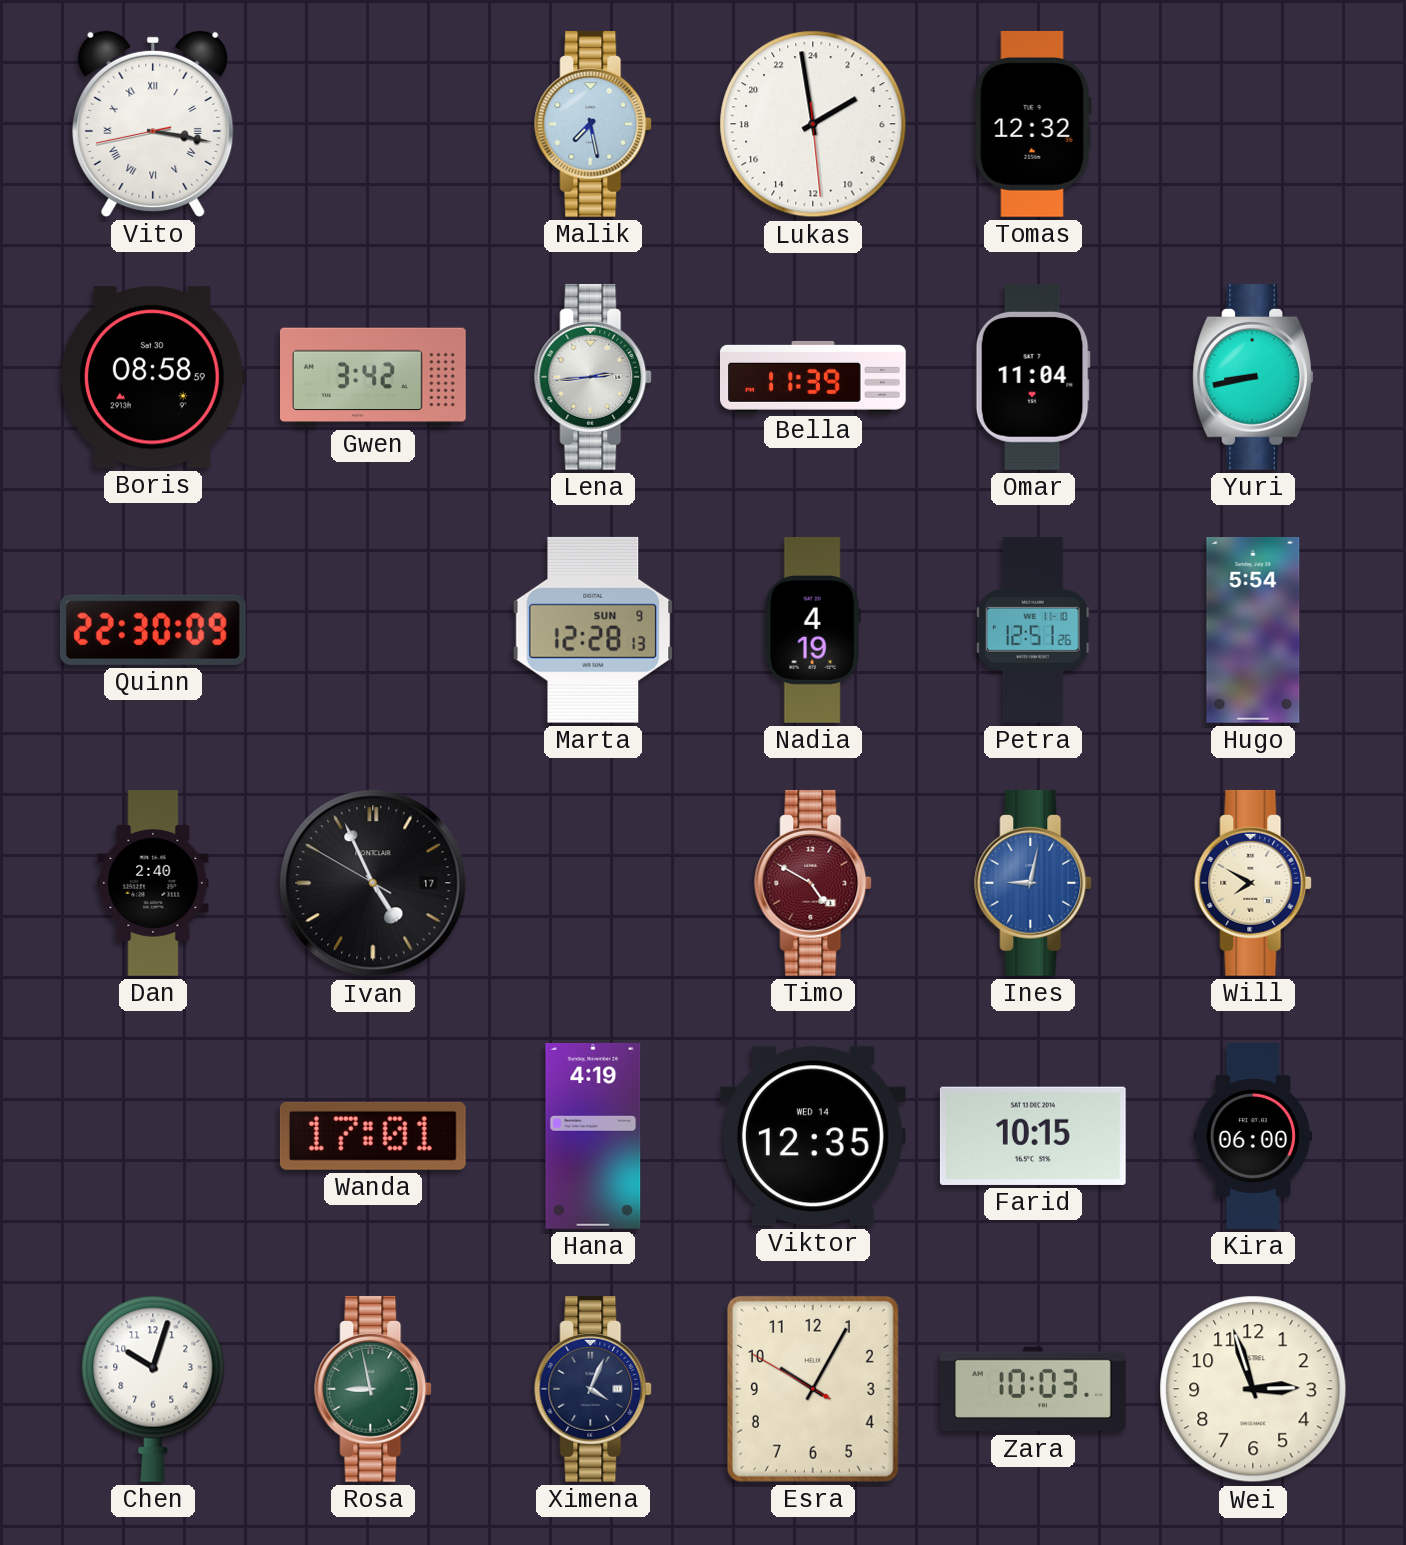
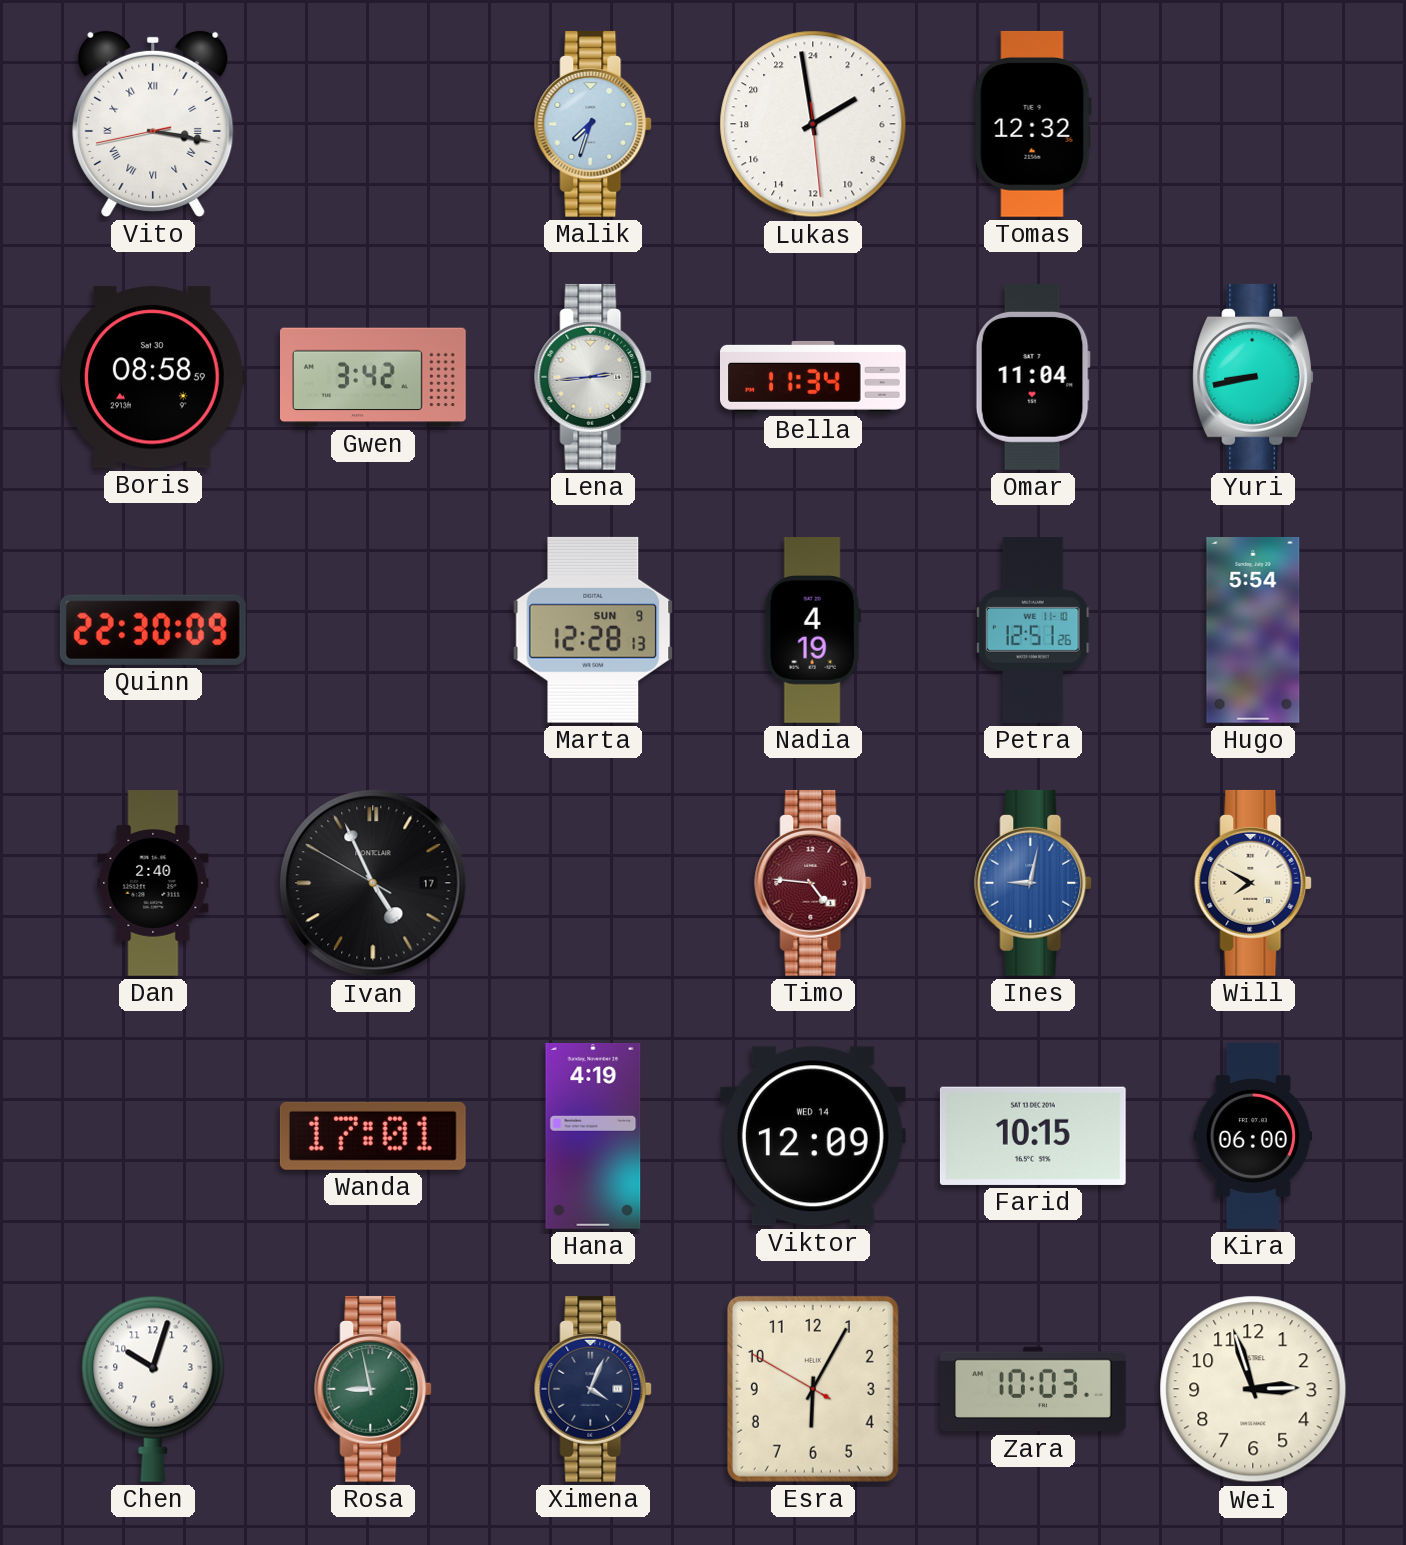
Malik: 7:28 -> 7:33 (594, 124)
Bella: 11:39 -> 11:34 (814, 377)
Timo: 4:50 -> 4:46 (814, 883)
Viktor: 12:35 -> 12:09 (813, 1136)
Esra: 10:04 -> 6:04 (813, 1389)
